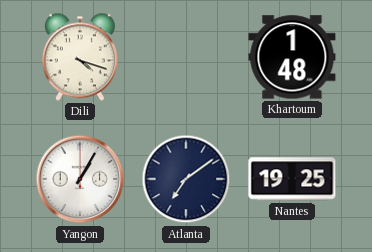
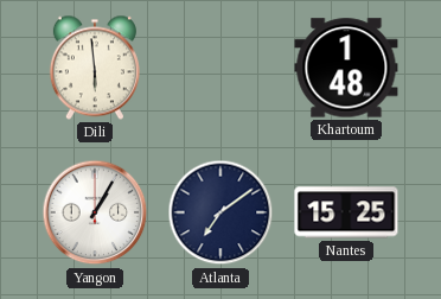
Dili: 4:18 -> 5:59 (95, 68)
Nantes: 19:25 -> 15:25 (346, 212)
